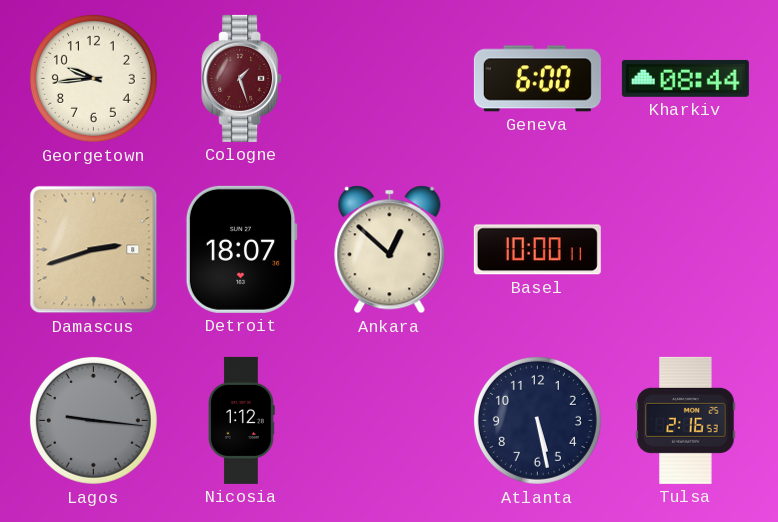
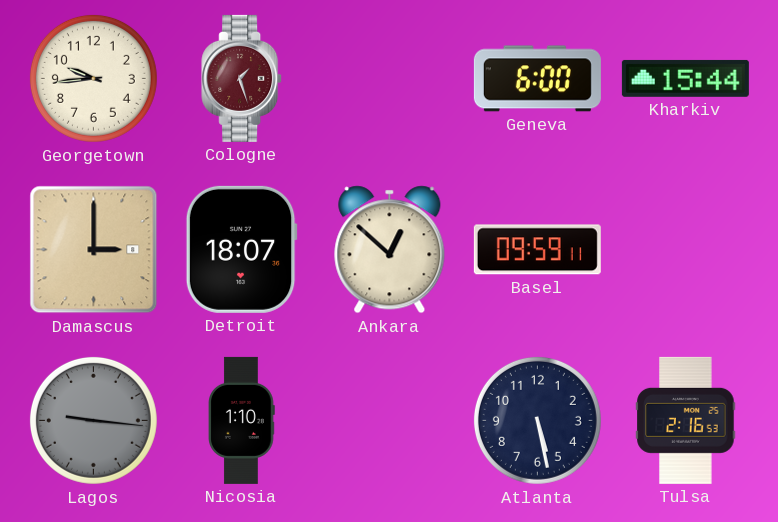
Kharkiv: 08:44 -> 15:44 (685, 78)
Damascus: 2:42 -> 3:00 (94, 250)
Basel: 10:00 -> 09:59 (537, 250)
Nicosia: 1:12 -> 1:10 (242, 420)
